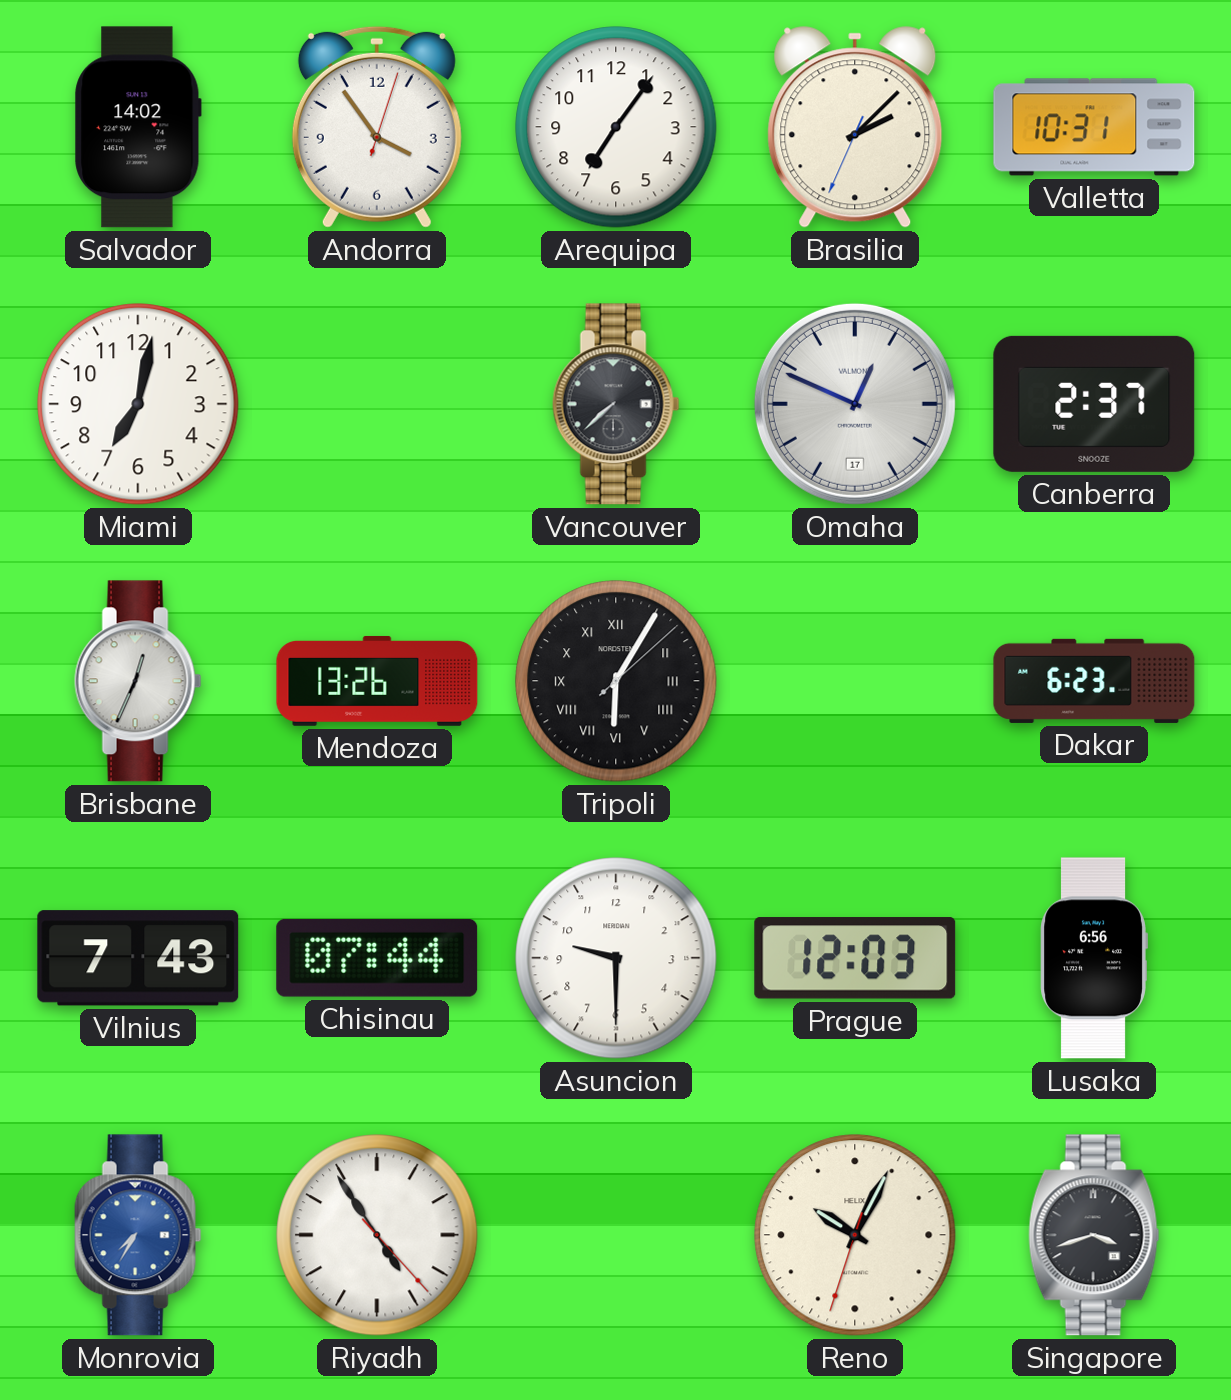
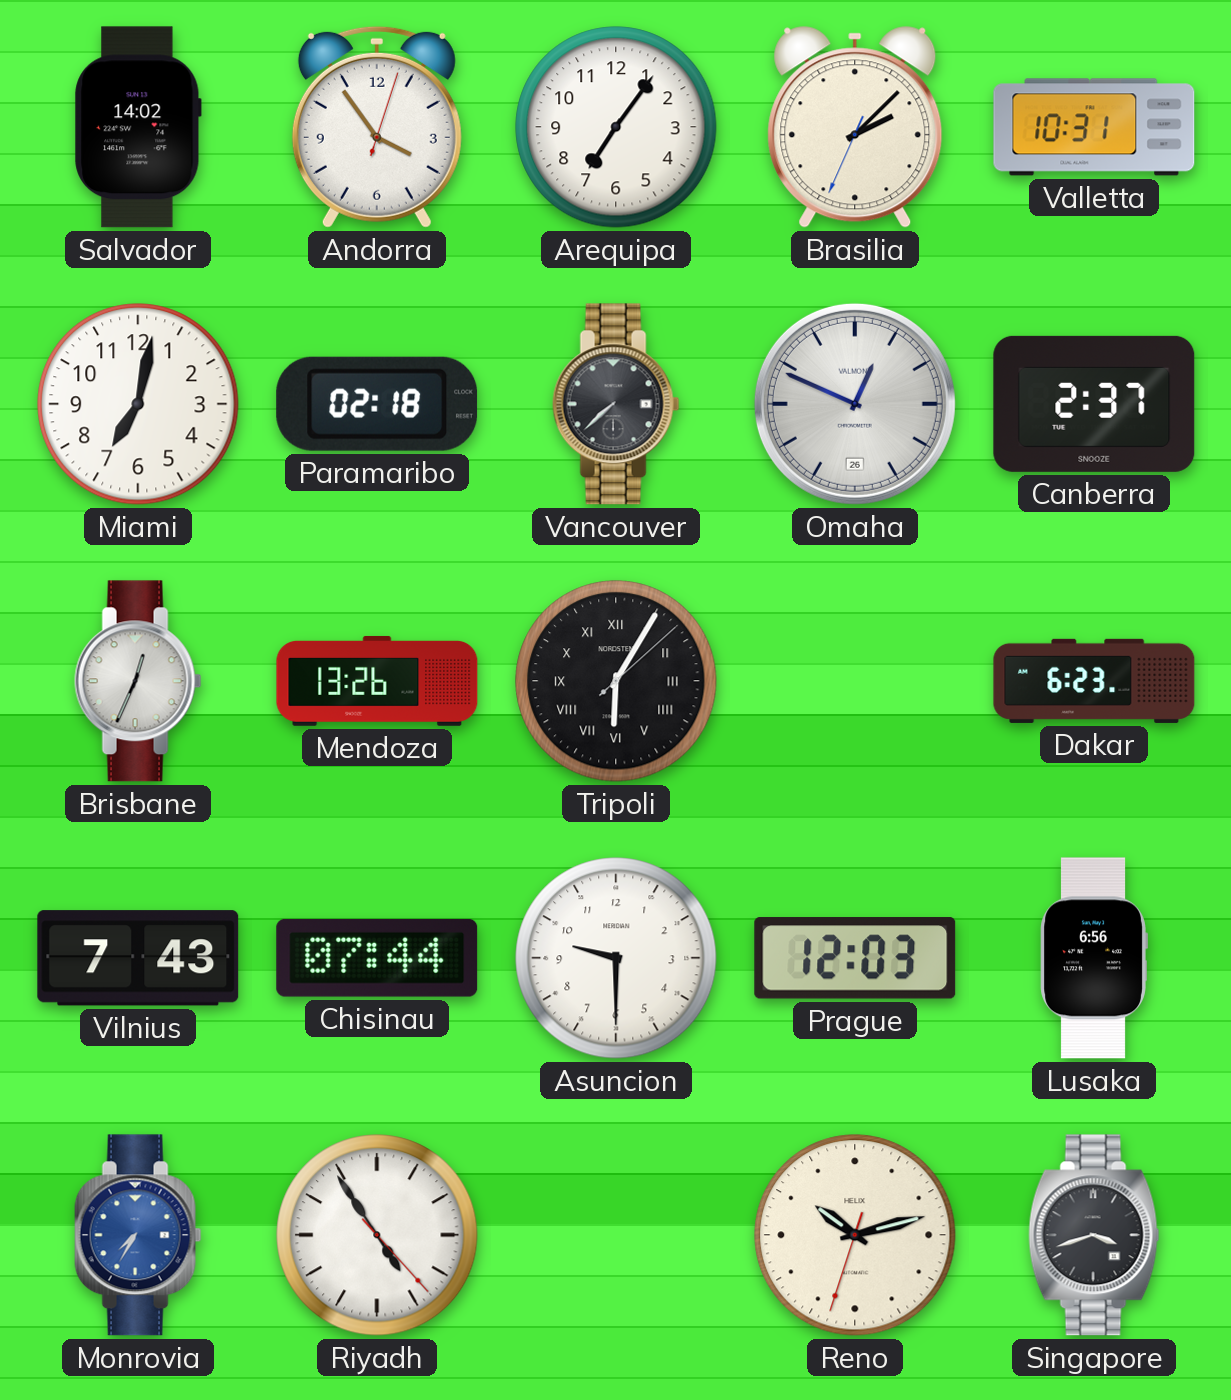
Paramaribo: none -> 02:18 (377, 404)
Omaha date: 17 -> 26 (855, 404)
Reno: 10:04 -> 10:12 (855, 1235)
